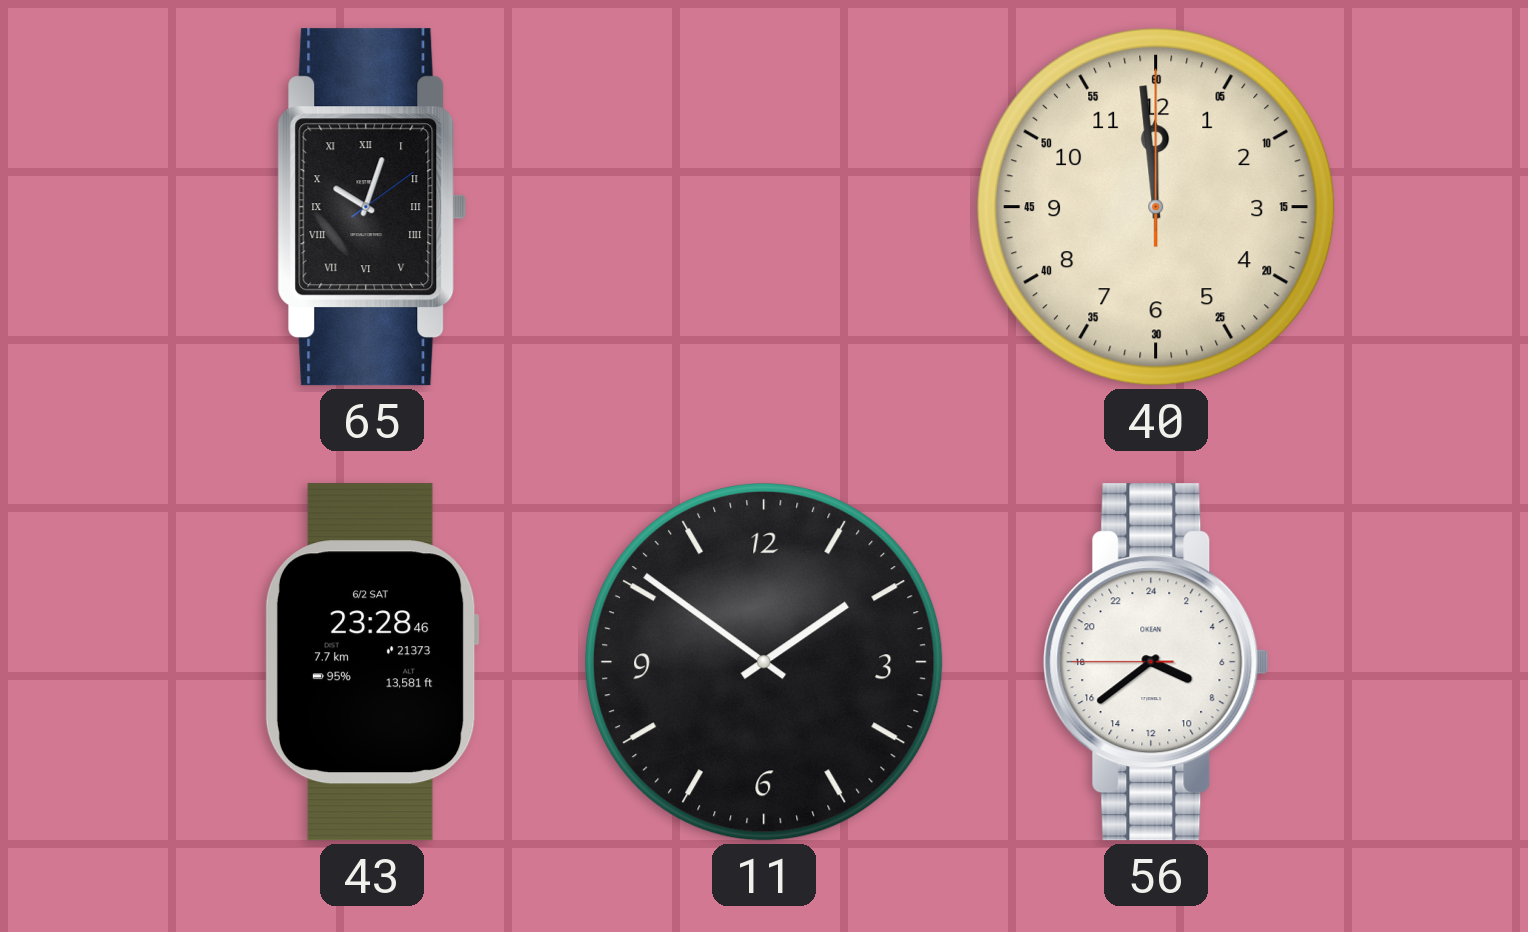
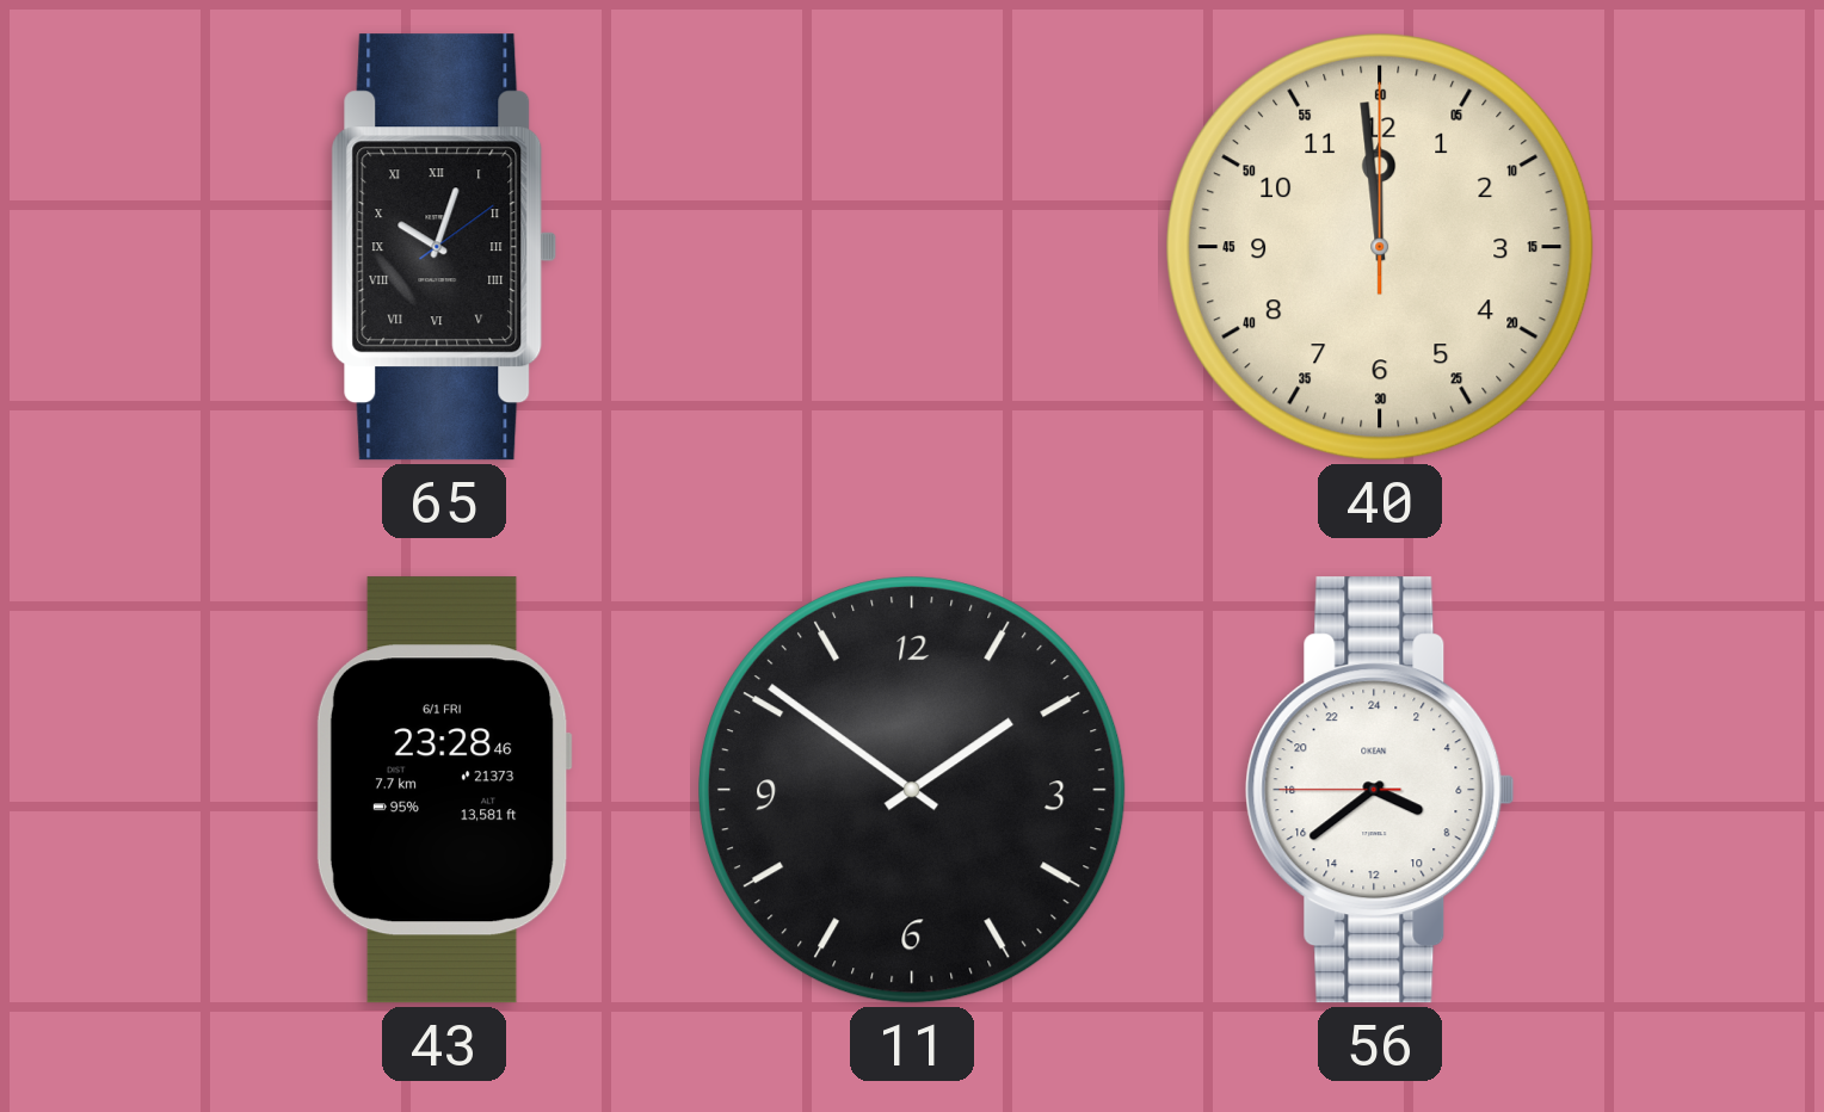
43 date: 6/2 SAT -> 6/1 FRI (444, 790)
